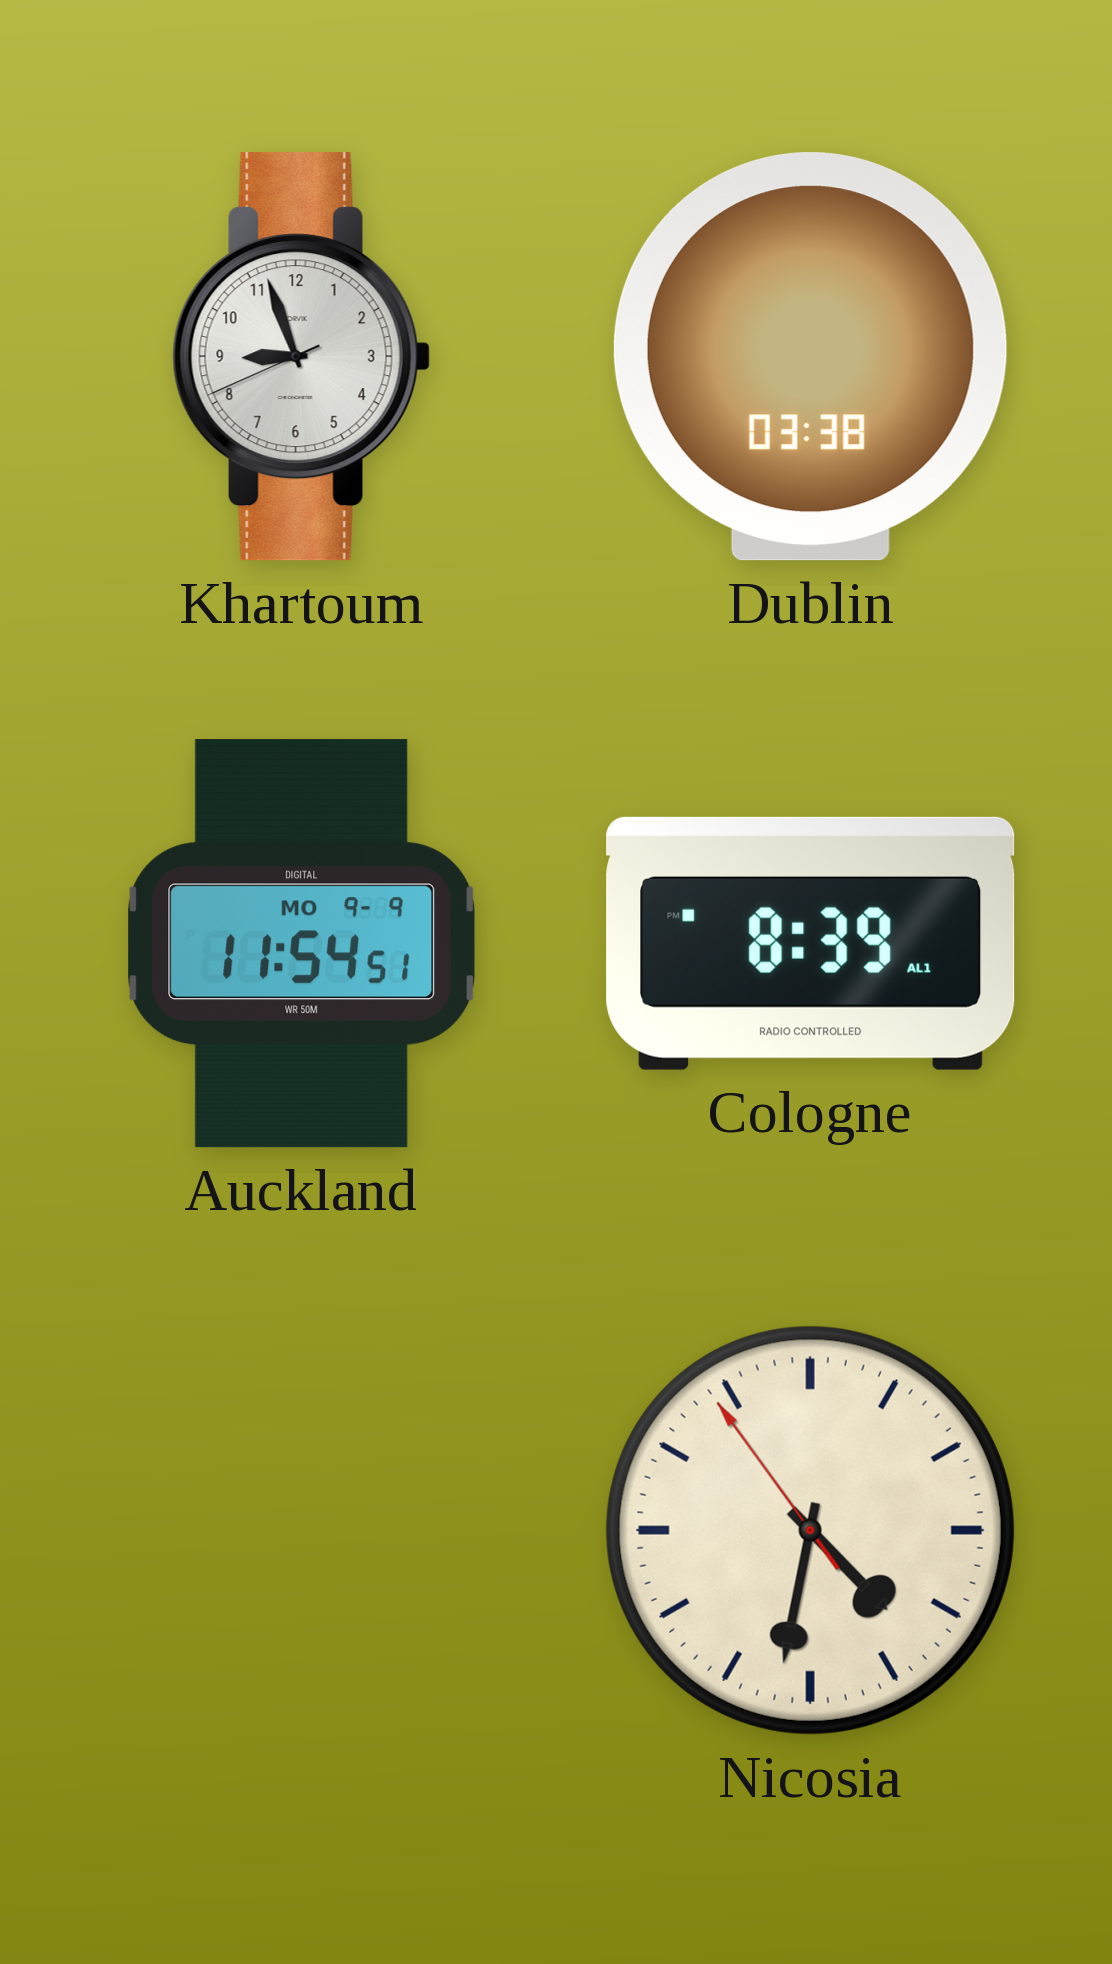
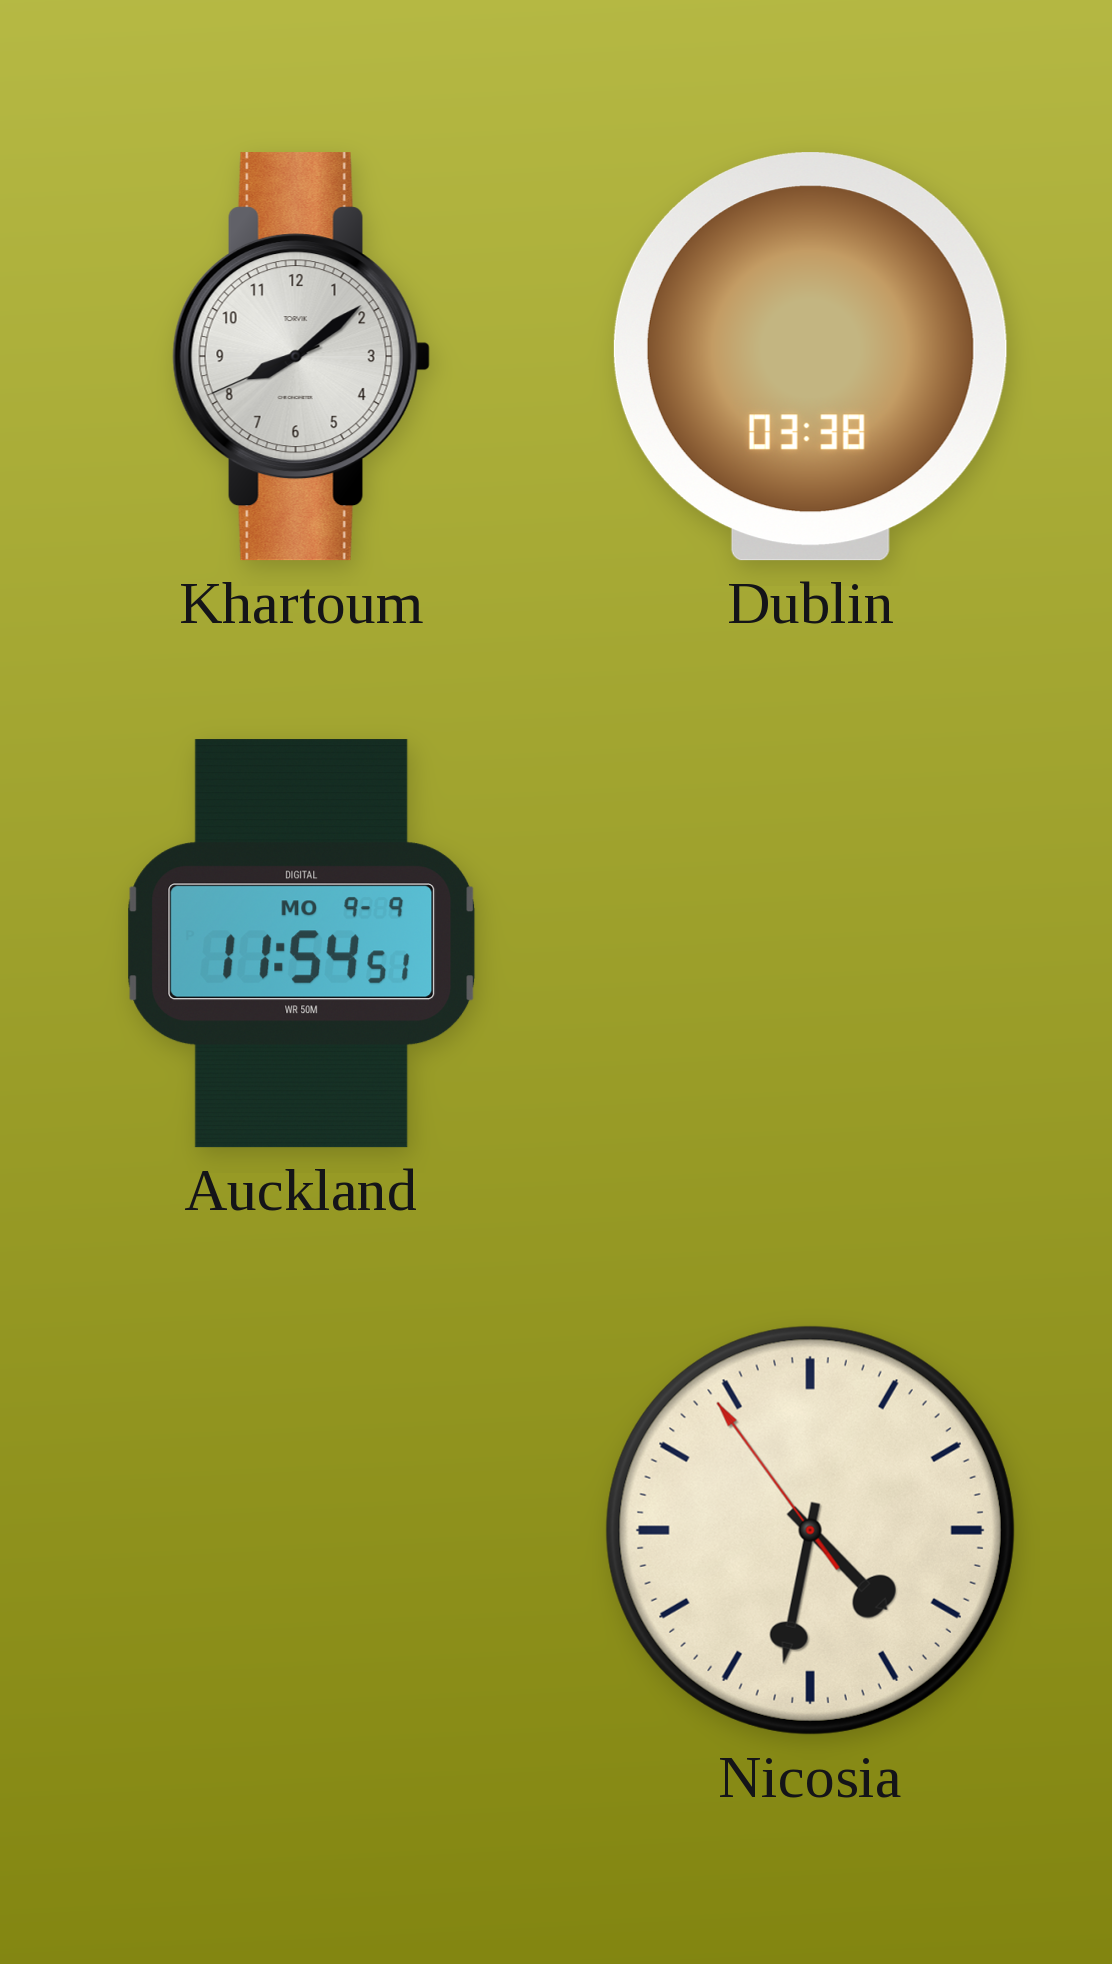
Khartoum: 8:56 -> 8:08 (301, 357)
Cologne: 8:39 -> none (811, 943)
